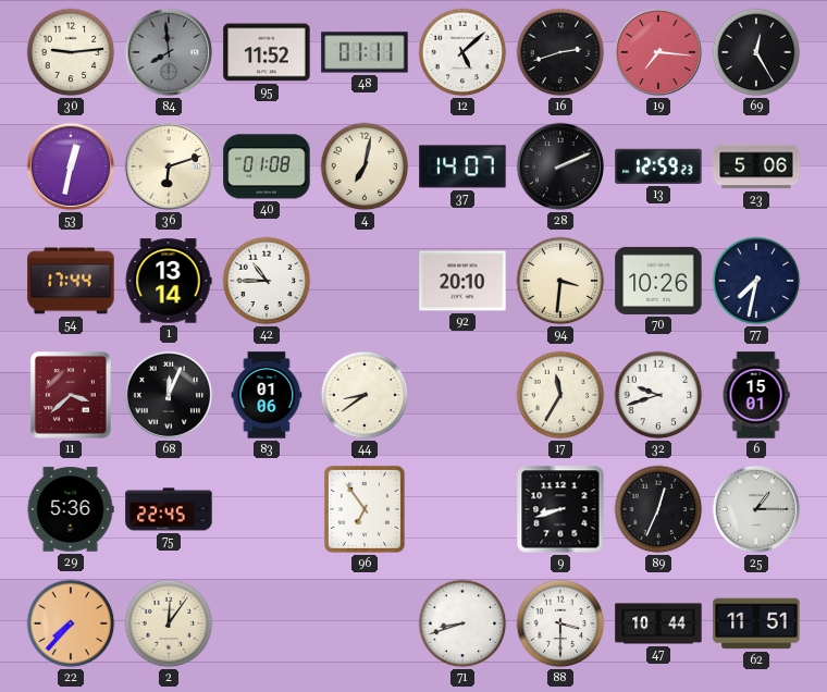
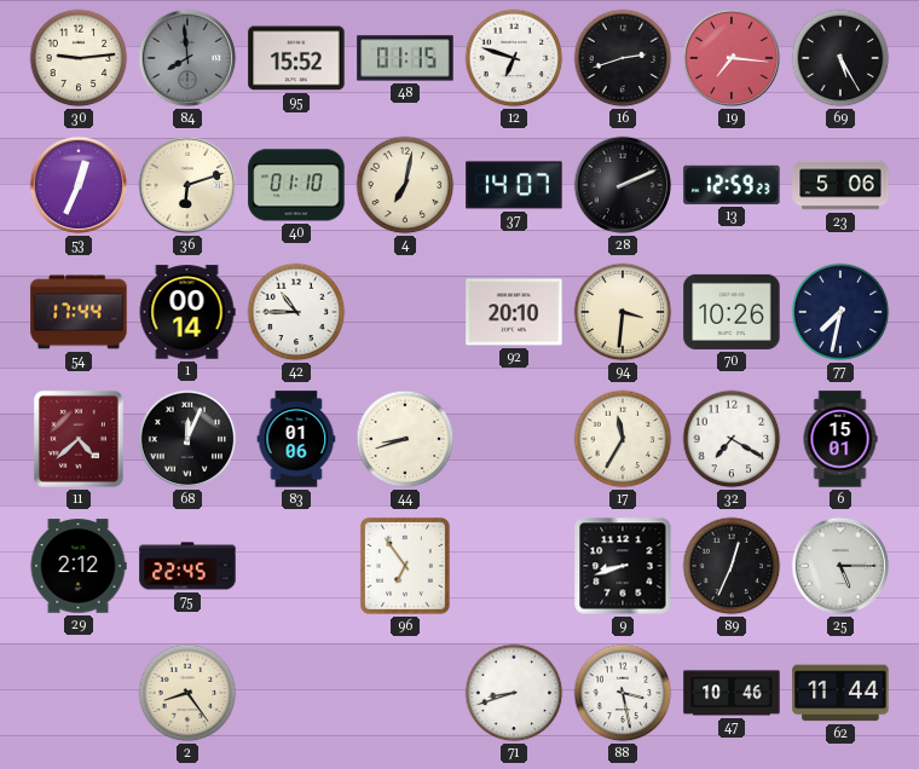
95: 11:52 -> 15:52 (296, 58)
48: 01:11 -> 01:15 (405, 58)
12: 5:08 -> 6:48 (514, 58)
69: 12:25 -> 5:25 (840, 58)
53: 12:32 -> 12:34 (79, 185)
40: 01:08 -> 01:10 (296, 185)
1: 13:14 -> 00:14 (187, 312)
11: 3:38 -> 4:38 (79, 440)
44: 8:39 -> 8:42 (405, 439)
32: 9:42 -> 7:20 (732, 439)
29: 5:36 -> 2:12 (79, 566)
25: 1:15 -> 5:15 (840, 566)
22: 7:37 -> none (71, 623)
2: 12:06 -> 8:24 (187, 693)
88: 3:30 -> 3:28 (623, 693)
47: 10:44 -> 10:46 (732, 693)
62: 11:51 -> 11:44 (840, 693)
